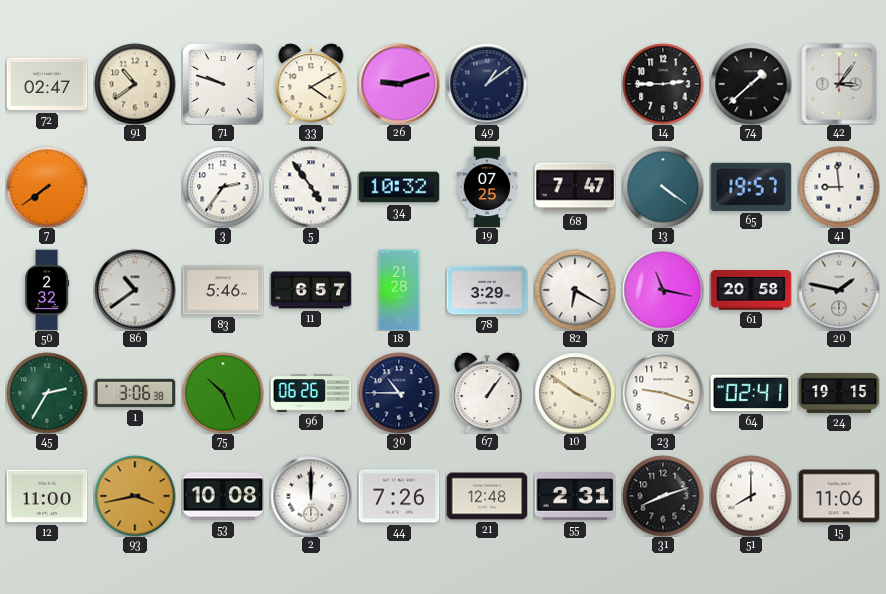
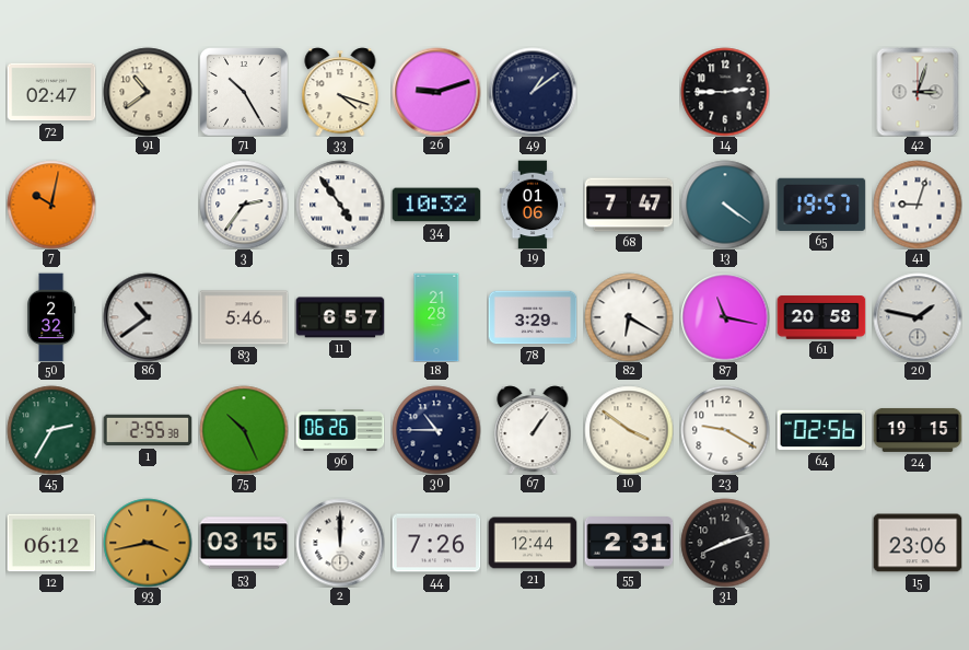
71: 9:48 -> 10:25 (244, 92)
33: 4:10 -> 4:18 (340, 92)
74: 1:38 -> none (751, 84)
42: 3:06 -> 3:03 (918, 92)
7: 7:39 -> 10:02 (51, 205)
19: 07:25 -> 01:06 (533, 205)
41: 8:59 -> 9:03 (918, 205)
1: 3:06 -> 2:55 (148, 430)
23: 9:18 -> 9:20 (725, 430)
64: 02:41 -> 02:56 (821, 430)
12: 11:00 -> 06:12 (51, 543)
53: 10:08 -> 03:15 (244, 543)
21: 12:48 -> 12:44 (533, 543)
51: 8:00 -> none (751, 496)
15: 11:06 -> 23:06 (918, 543)
